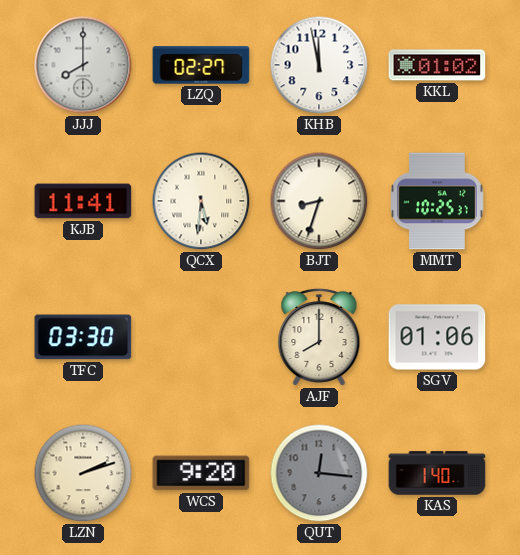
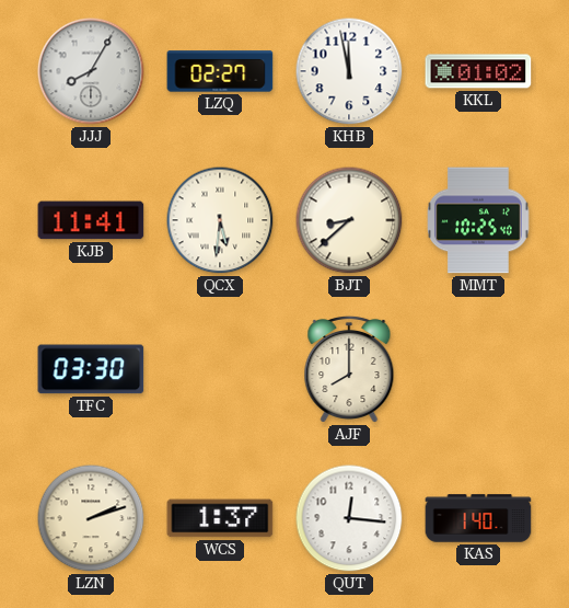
JJJ: 8:00 -> 8:05 (91, 71)
BJT: 8:33 -> 8:38 (349, 220)
MMT: 10:25:37 -> 10:25:40 (478, 220)
SGV: 01:06 -> none (437, 337)
WCS: 9:20 -> 1:37 (220, 518)
QUT dial: grey -> white (349, 518)
